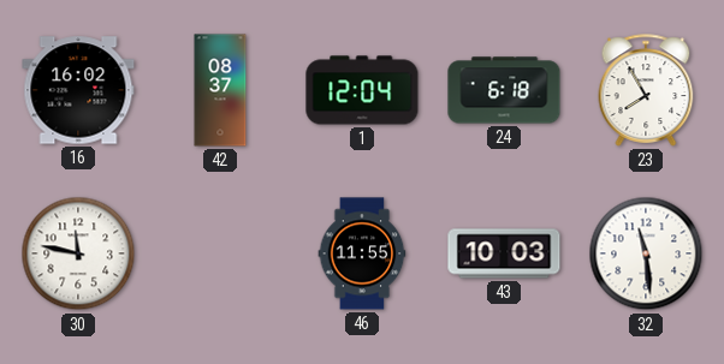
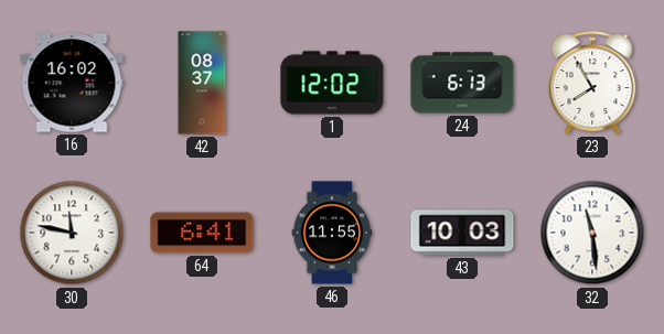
1: 12:04 -> 12:02 (332, 83)
24: 6:18 -> 6:13 (462, 83)
64: none -> 6:41 (202, 233)
